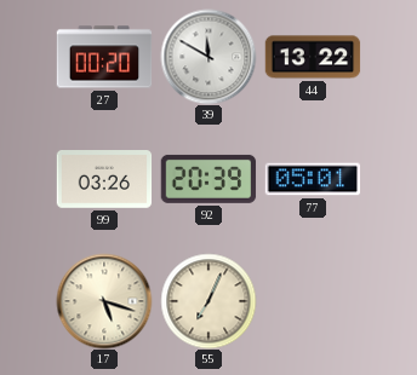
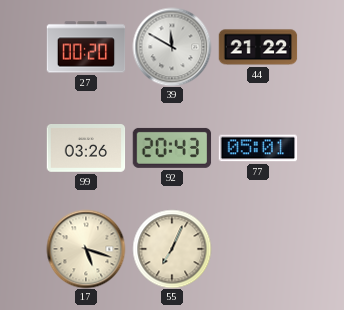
44: 13:22 -> 21:22 (258, 47)
92: 20:39 -> 20:43 (172, 148)
